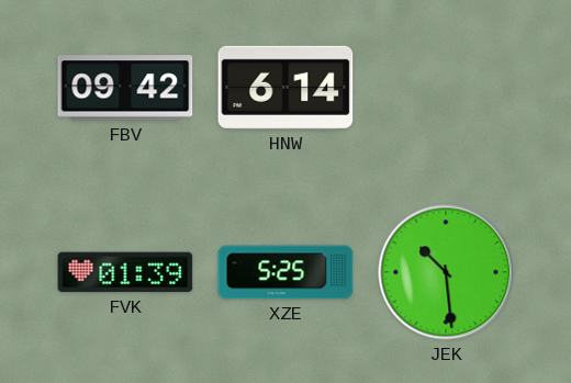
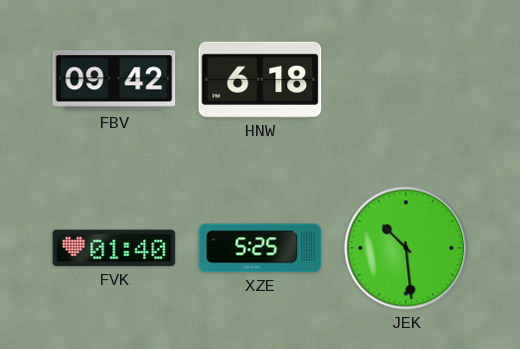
HNW: 6:14 -> 6:18 (260, 80)
FVK: 01:39 -> 01:40 (114, 248)
